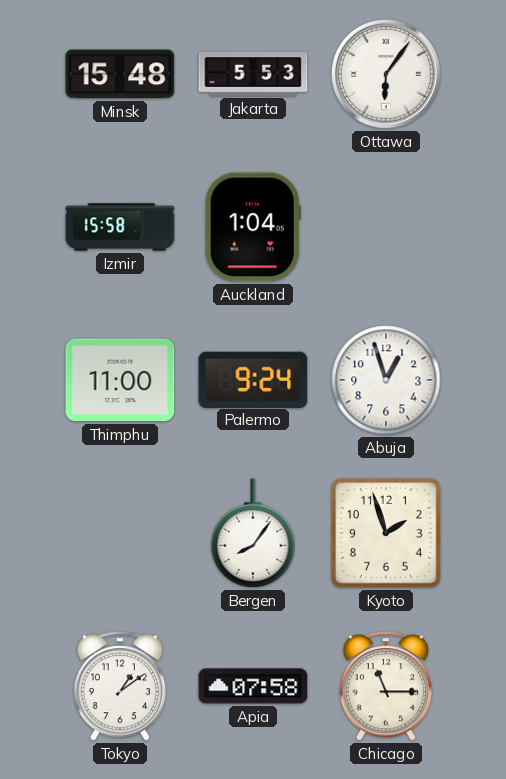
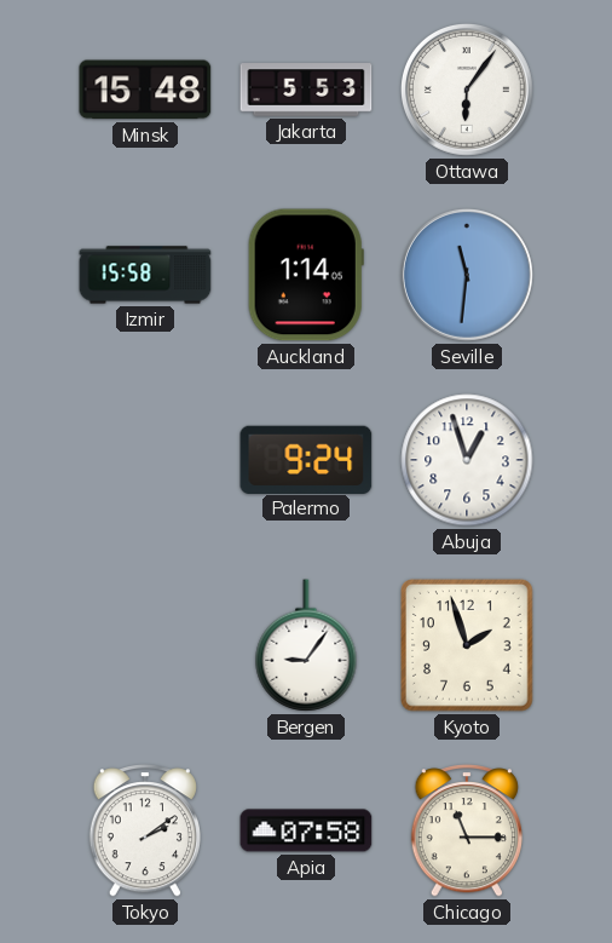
Auckland: 1:04 -> 1:14 (306, 275)
Seville: none -> 11:31 (467, 275)
Thimphu: 11:00 -> none (120, 380)
Bergen: 8:06 -> 9:06 (306, 645)
Tokyo: 1:09 -> 2:09 (145, 830)
